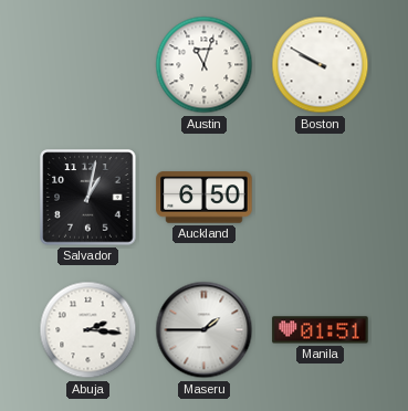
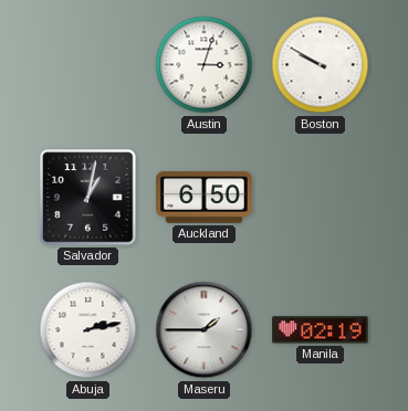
Austin: 11:03 -> 3:03 (205, 65)
Abuja: 2:16 -> 2:13 (88, 330)
Manila: 01:51 -> 02:19 (321, 330)
